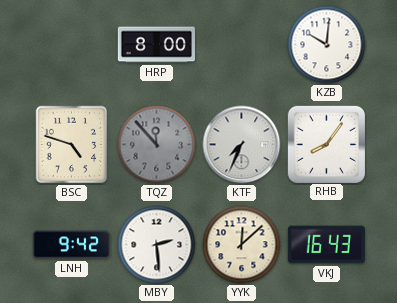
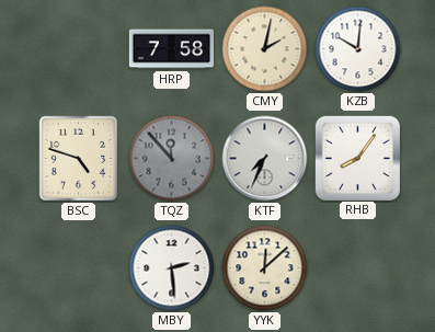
HRP: 8:00 -> 7:58 (171, 49)
CMY: none -> 2:02 (265, 49)
LNH: 9:42 -> none (71, 245)
VKJ: 16:43 -> none (326, 245)
